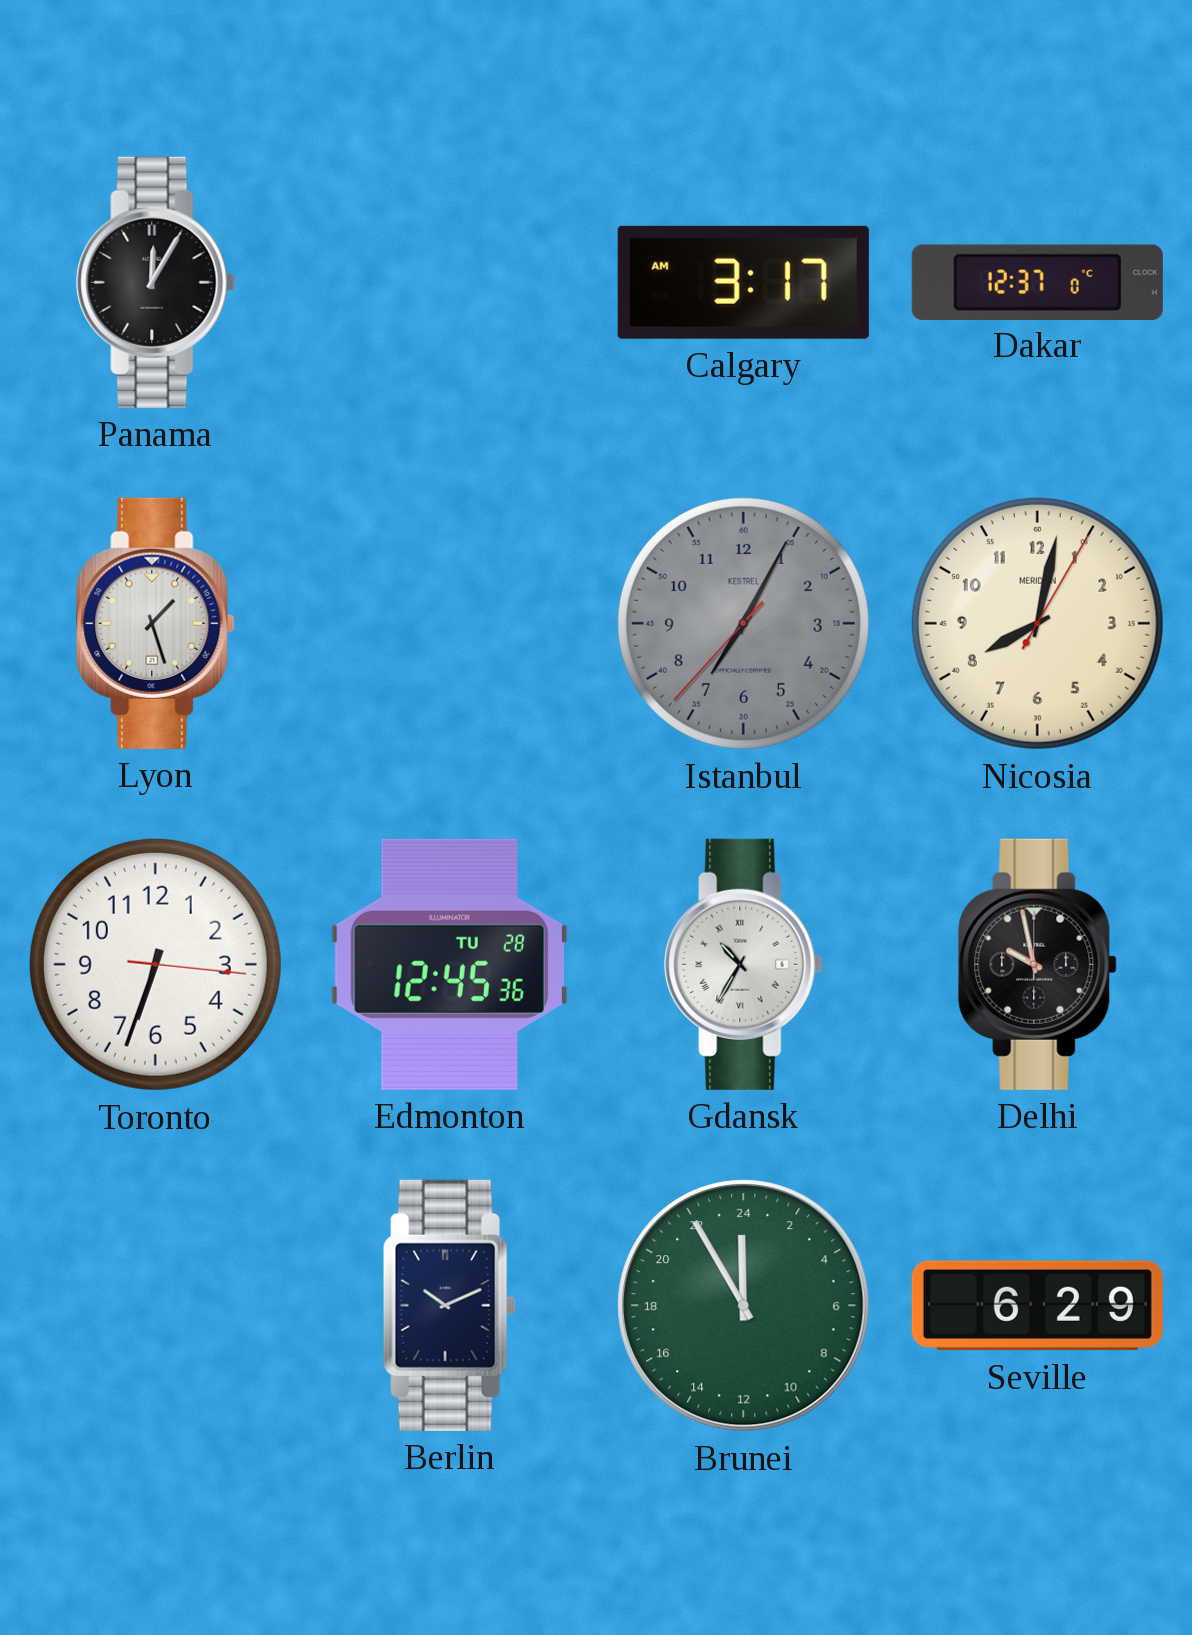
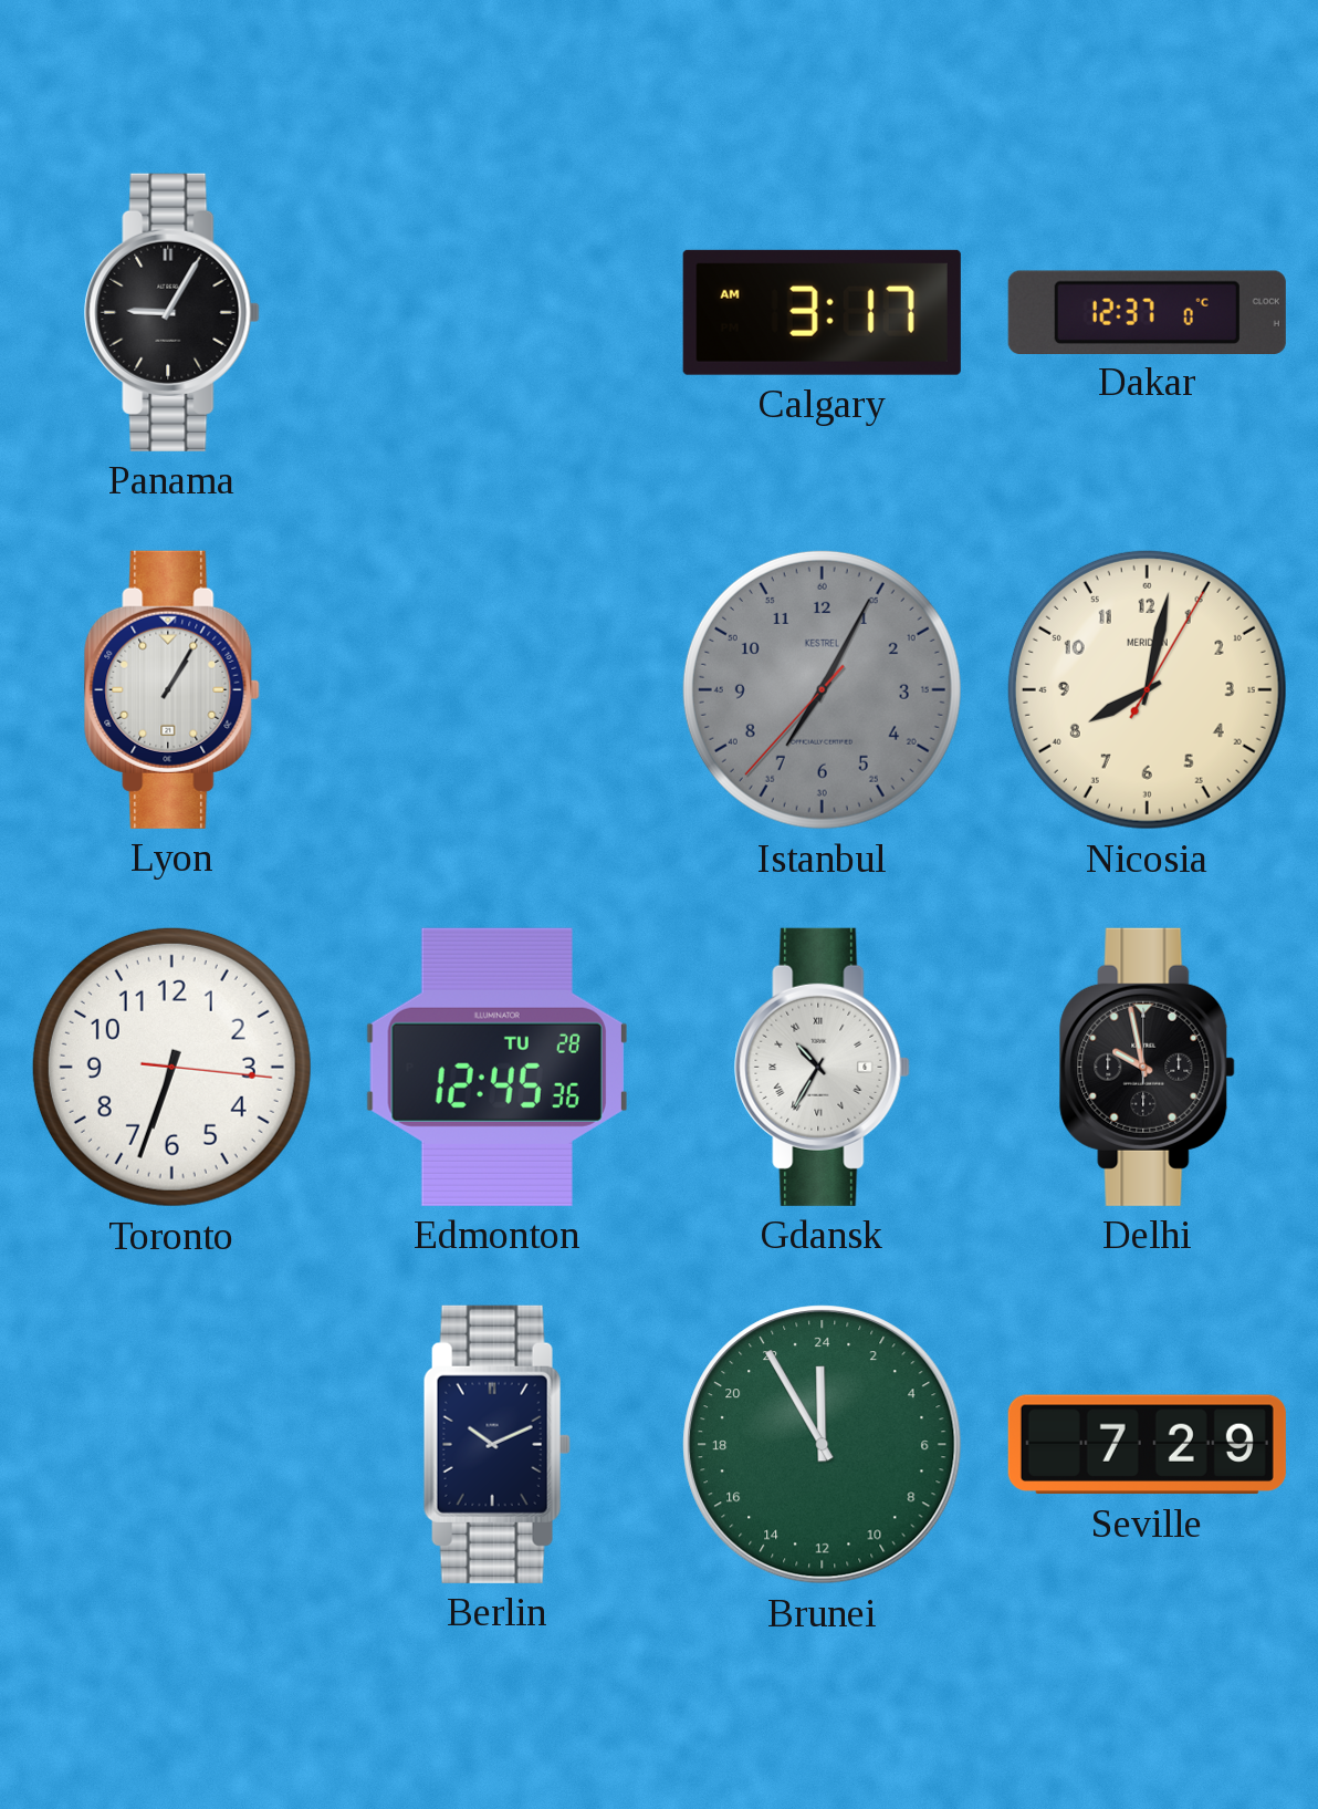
Panama: 12:05 -> 9:05 (172, 312)
Lyon: 1:27 -> 1:05 (172, 689)
Seville: 6:29 -> 7:29 (1147, 1445)
